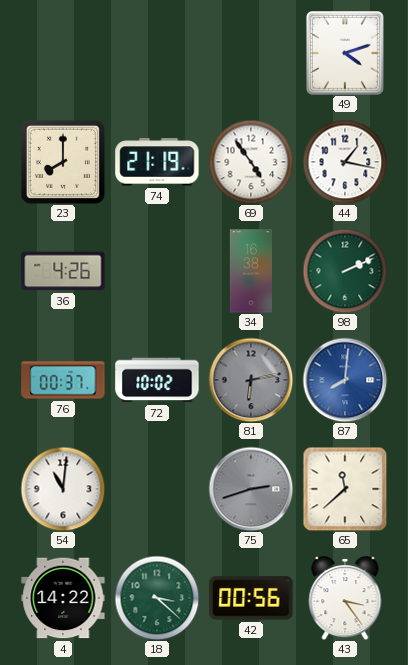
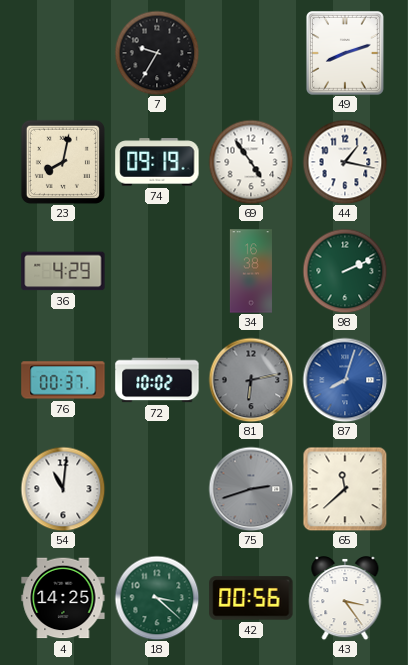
7: none -> 9:35 (157, 53)
49: 4:12 -> 8:12 (346, 54)
23: 8:00 -> 8:02 (63, 162)
74: 21:19 -> 09:19 (157, 162)
36: 4:26 -> 4:29 (63, 271)
87: 8:01 -> 8:03 (345, 380)
4: 14:22 -> 14:25 (63, 598)
